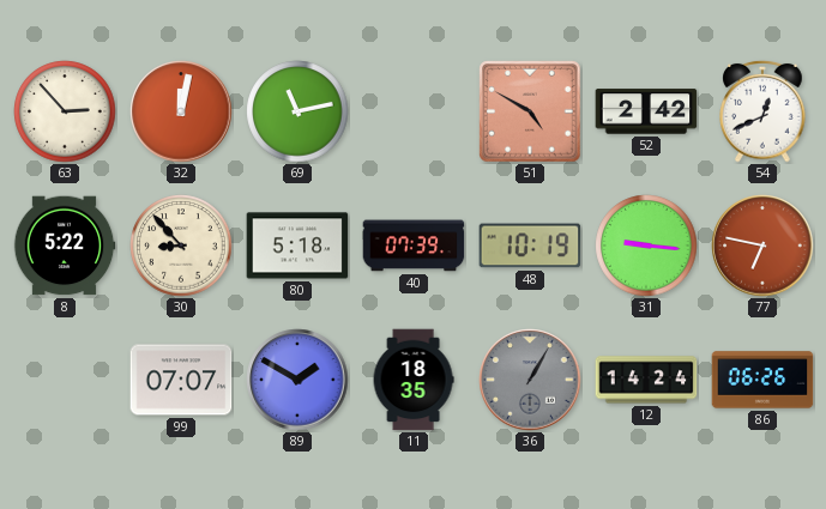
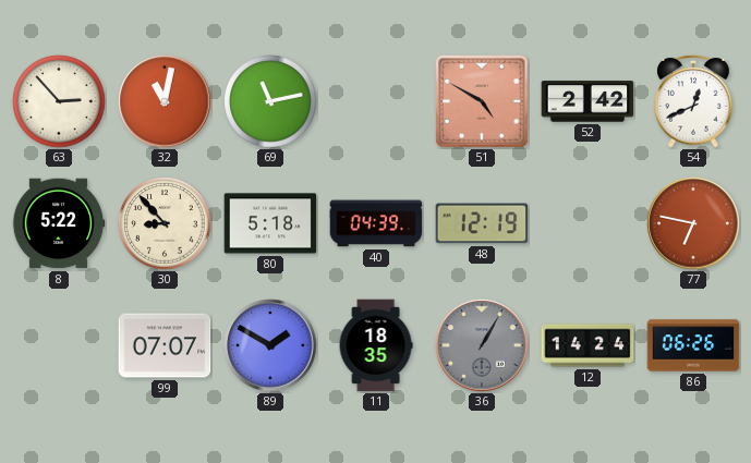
32: 12:02 -> 11:02 (165, 101)
40: 07:39 -> 04:39 (376, 223)
48: 10:19 -> 12:19 (482, 223)
31: 9:16 -> none (646, 246)
